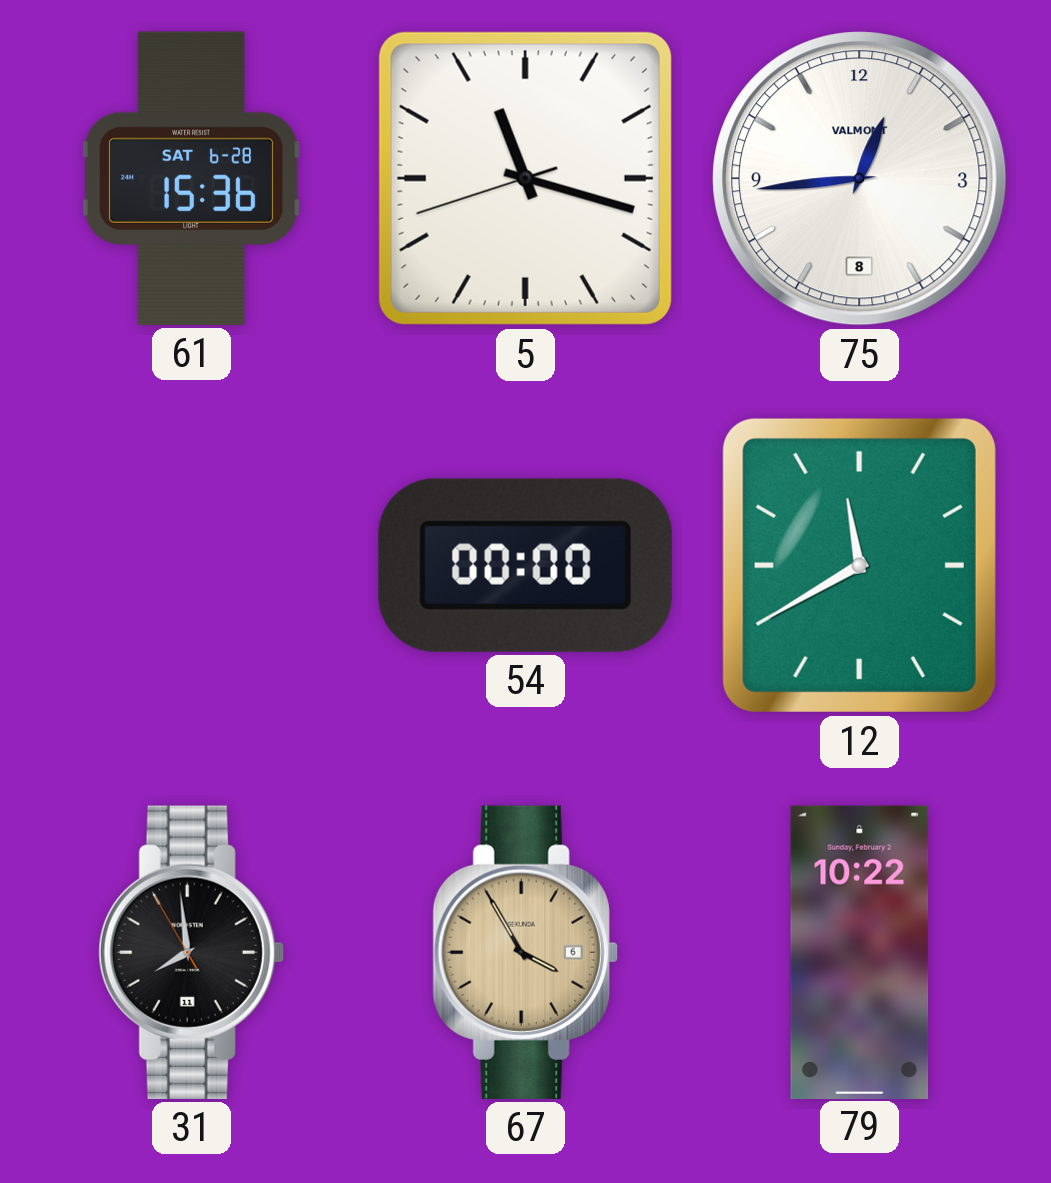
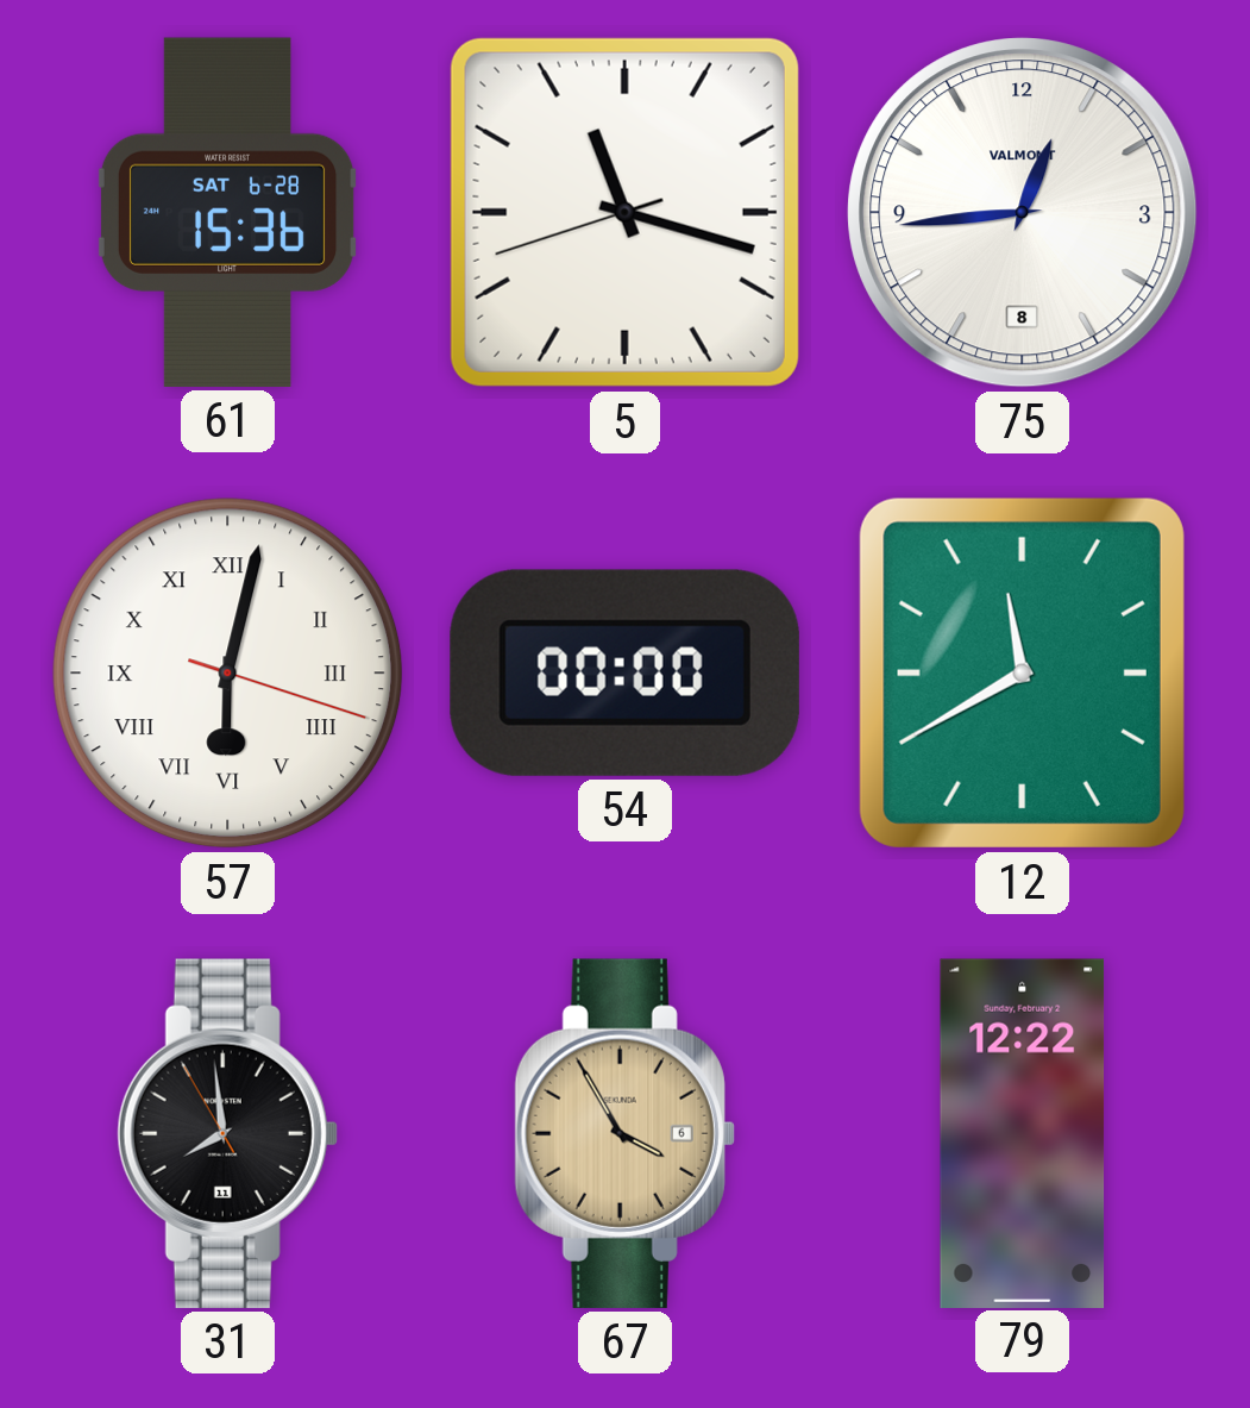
57: none -> 6:02 (228, 674)
79: 10:22 -> 12:22 (1023, 1133)
